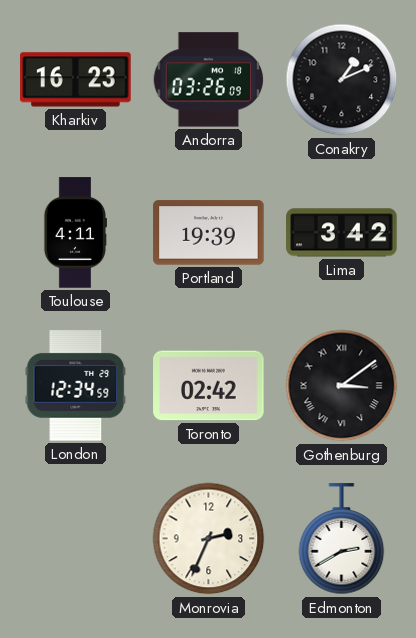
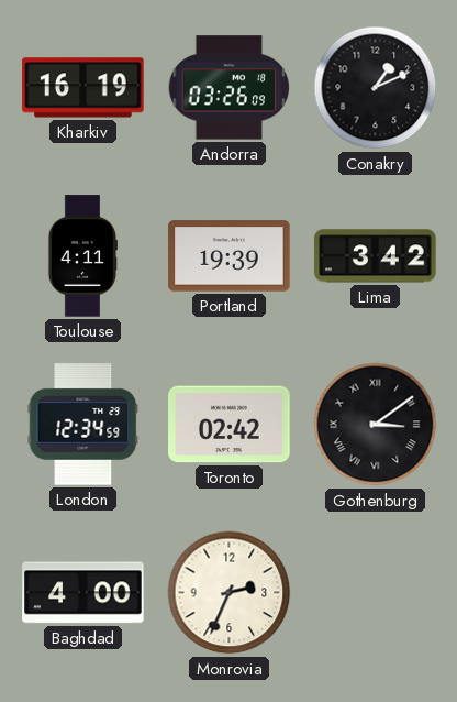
Kharkiv: 16:23 -> 16:19 (83, 88)
Baghdad: none -> 4:00 (83, 593)
Edmonton: 2:40 -> none (342, 539)
